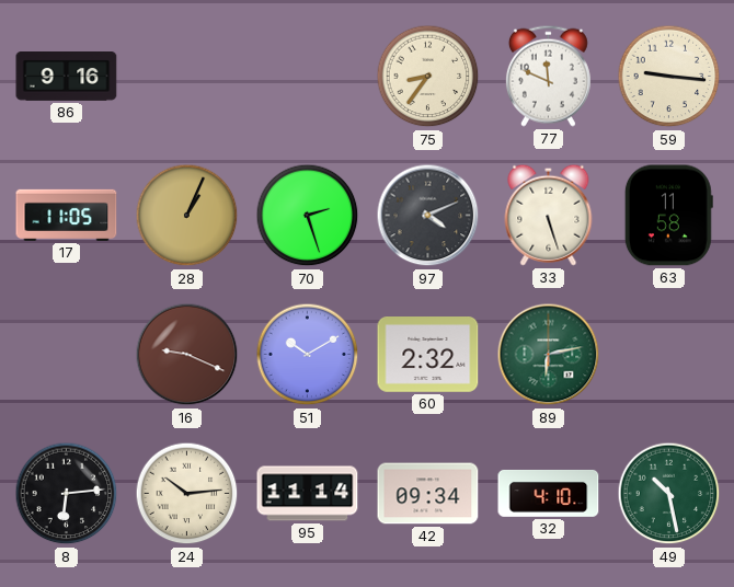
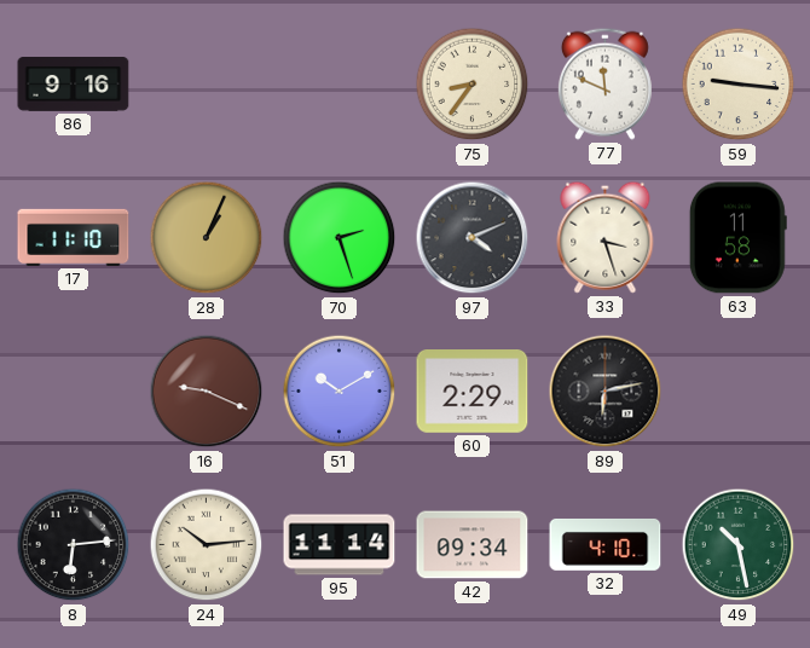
17: 11:05 -> 11:10 (74, 237)
33: 5:27 -> 3:27 (606, 237)
60: 2:32 -> 2:29 (473, 392)
89 dial: green -> black (606, 392)
